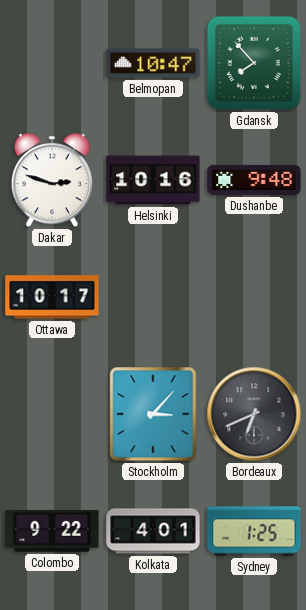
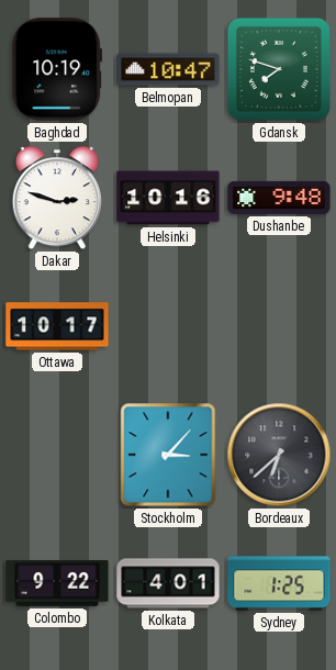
Baghdad: none -> 10:19 (56, 69)
Gdansk: 7:53 -> 7:48 (279, 69)
Bordeaux: 6:41 -> 6:38 (279, 455)
